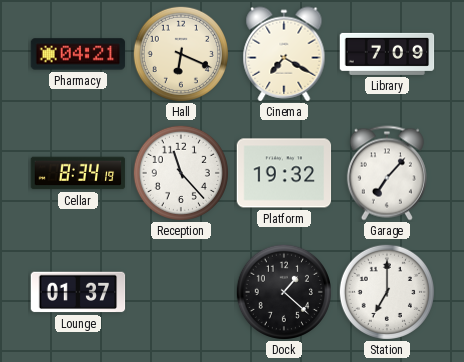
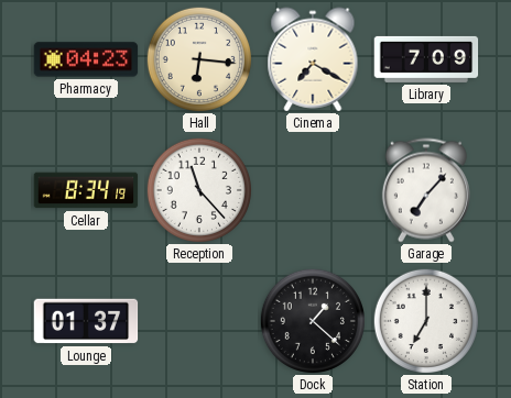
Pharmacy: 04:21 -> 04:23 (86, 59)
Hall: 6:19 -> 6:16 (198, 58)
Platform: 19:32 -> none (284, 173)
